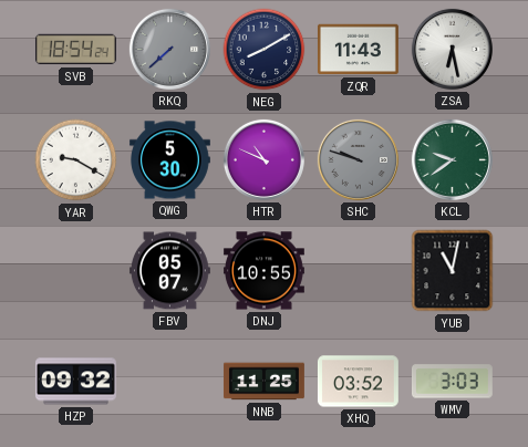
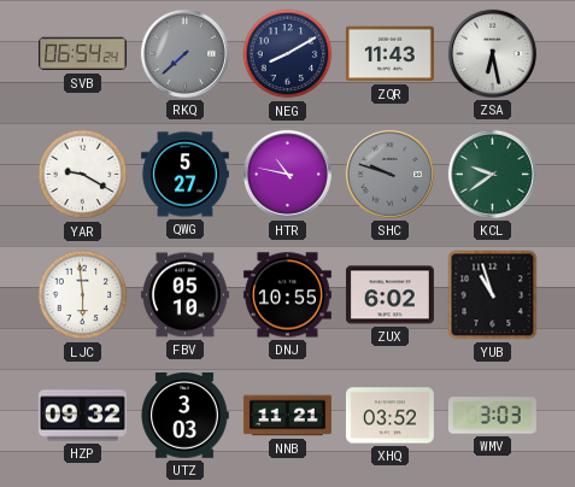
SVB: 18:54 -> 06:54 (82, 54)
QWG: 5:30 -> 5:27 (184, 175)
HTR: 10:49 -> 10:47 (287, 174)
LJC: none -> 5:59 (83, 295)
FBV: 05:07 -> 05:10 (184, 295)
ZUX: none -> 6:02 (389, 295)
YUB: 11:02 -> 10:57 (493, 295)
UTZ: none -> 3:03 (184, 416)
NNB: 11:25 -> 11:21 (287, 416)
